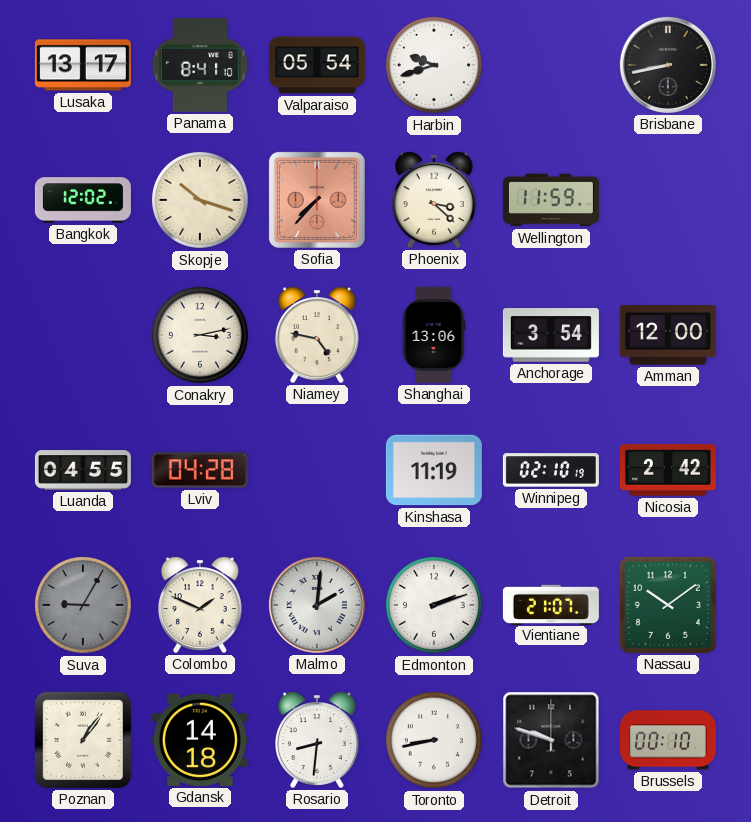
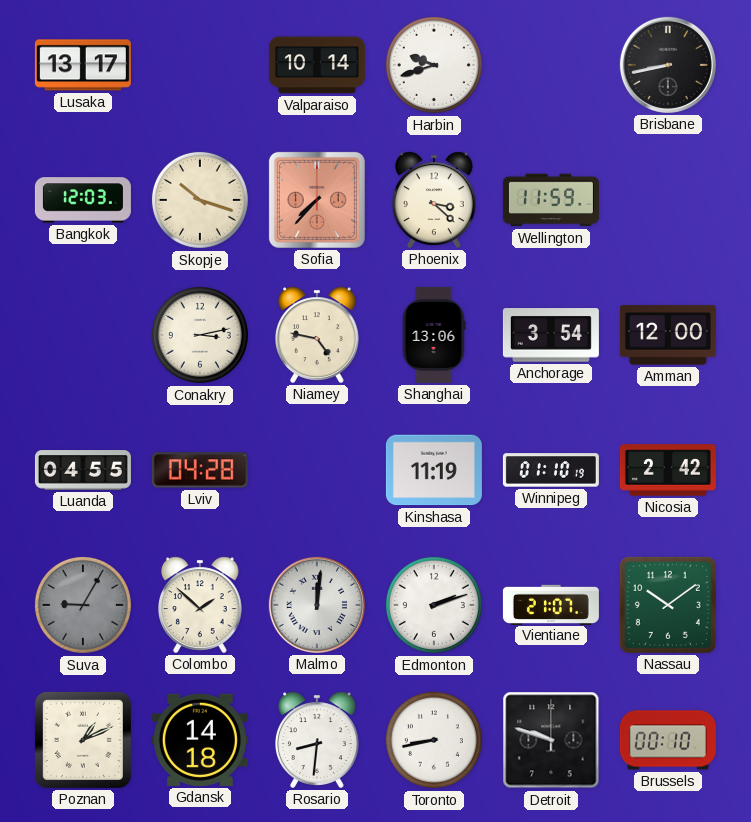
Panama: 8:41 -> none (200, 66)
Valparaiso: 05:54 -> 10:14 (317, 65)
Bangkok: 12:02 -> 12:03 (83, 200)
Winnipeg: 02:10 -> 01:10 (551, 470)
Colombo: 1:49 -> 1:52 (201, 605)
Malmo: 2:01 -> 12:01 (317, 605)
Poznan: 1:06 -> 1:11 (83, 740)
